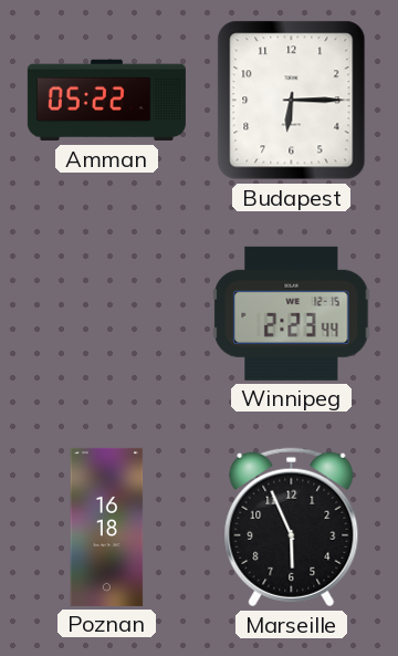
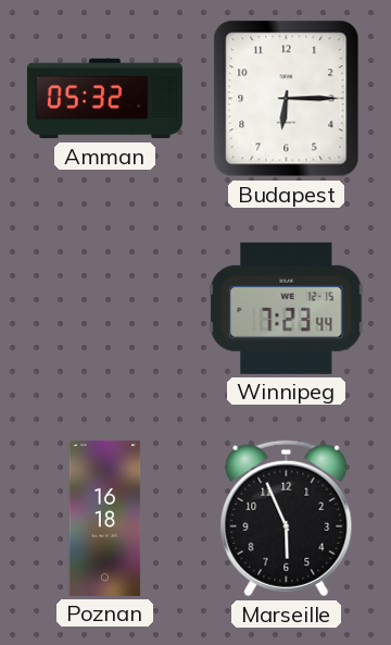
Amman: 05:22 -> 05:32 (104, 99)
Winnipeg: 2:23 -> 7:23 (287, 308)
